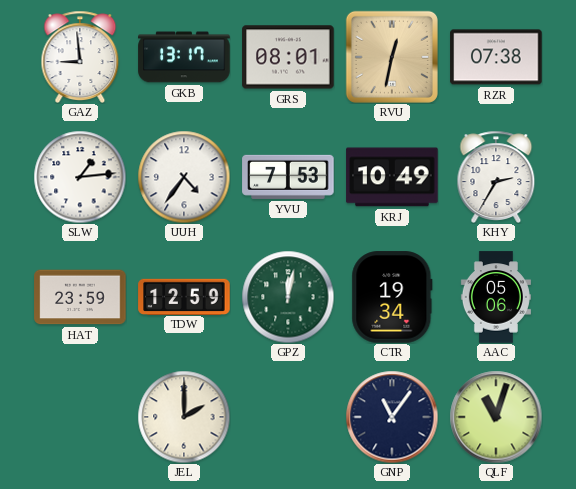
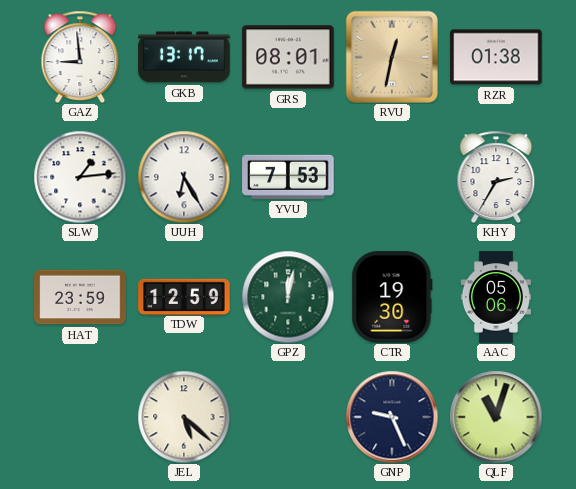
RZR: 07:38 -> 01:38 (496, 57)
UUH: 4:36 -> 6:25 (184, 177)
KRJ: 10:49 -> none (392, 177)
CTR: 19:34 -> 19:30 (392, 297)
JEL: 2:00 -> 5:22 (184, 417)
GNP: 11:06 -> 9:26 (392, 417)
